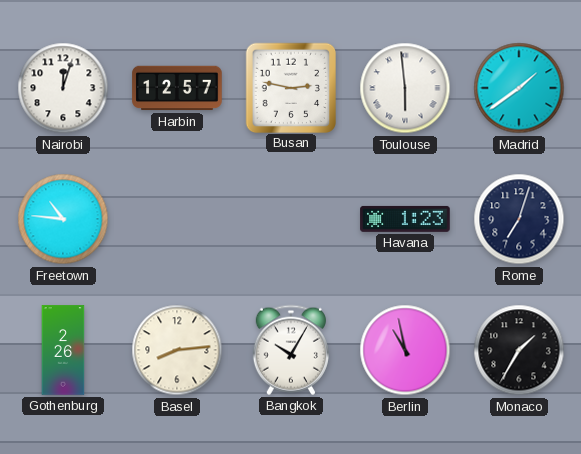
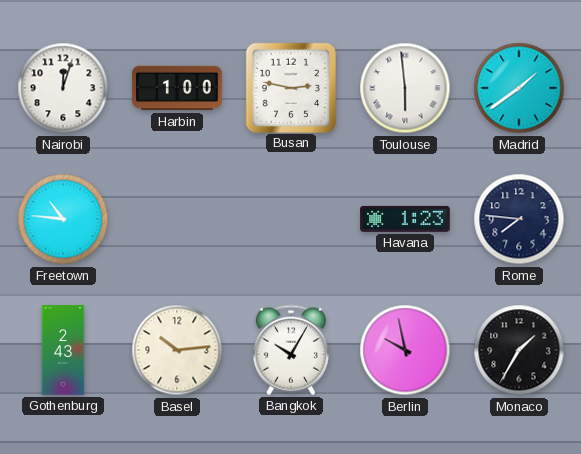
Harbin: 12:57 -> 1:00 (177, 88)
Rome: 7:03 -> 7:46 (519, 219)
Gothenburg: 2:26 -> 2:43 (63, 350)
Basel: 8:14 -> 10:14 (177, 350)
Berlin: 10:58 -> 9:58 (405, 350)
